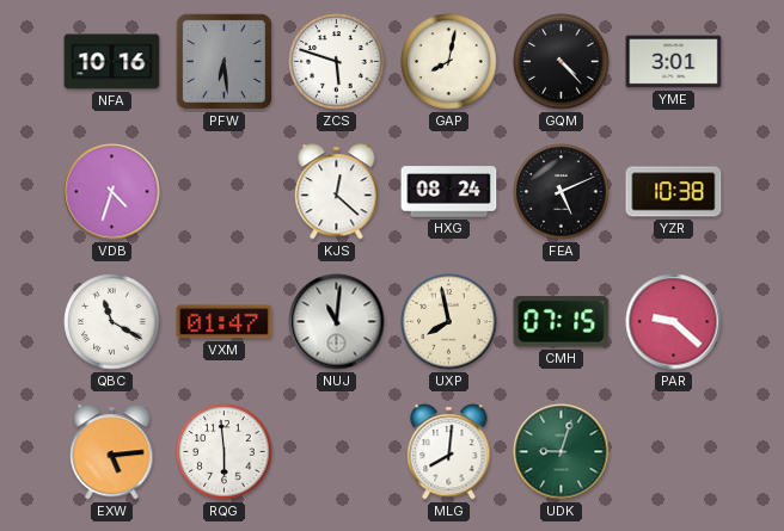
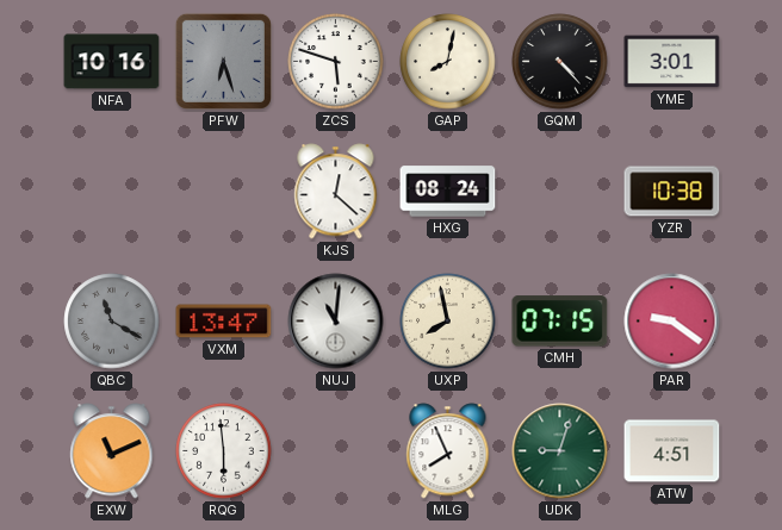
PFW: 6:29 -> 6:27 (223, 61)
VDB: 4:33 -> none (112, 192)
FEA: 5:11 -> none (562, 192)
QBC dial: white -> grey (112, 322)
VXM: 01:47 -> 13:47 (224, 322)
PAR: 9:22 -> 9:21 (672, 322)
EXW: 5:14 -> 11:11 (112, 451)
MLG: 8:01 -> 7:56 (448, 451)
ATW: none -> 4:51 (672, 451)
